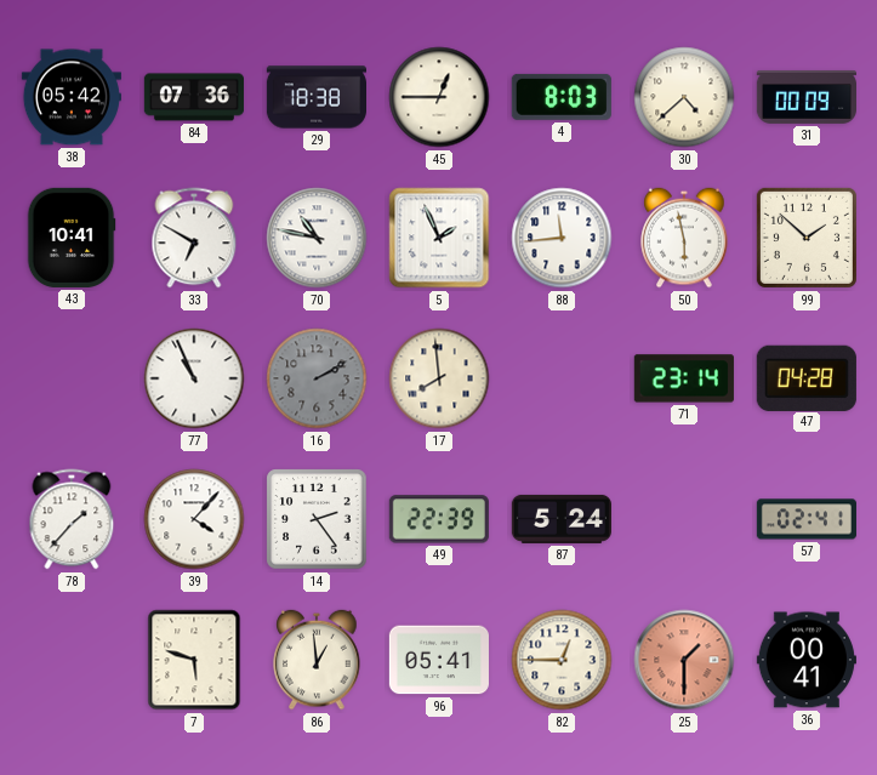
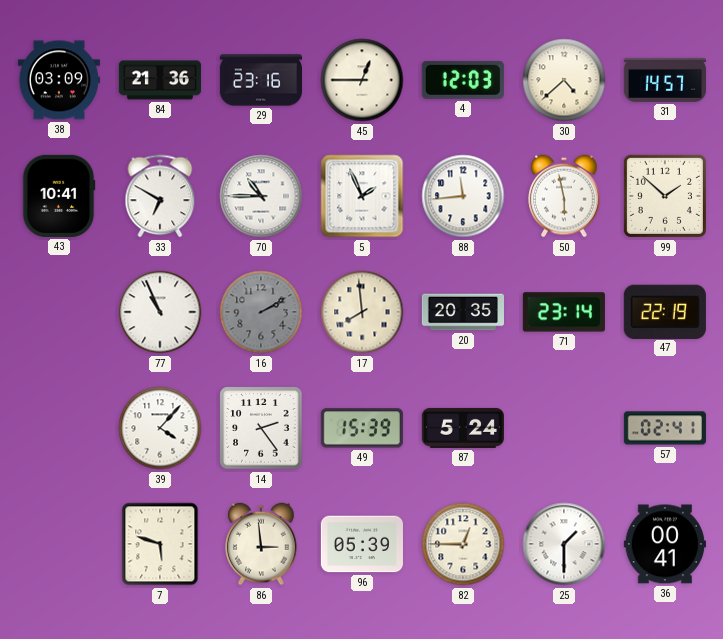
38: 05:42 -> 03:09 (59, 80)
84: 07:36 -> 21:36 (159, 80)
29: 18:38 -> 23:16 (260, 80)
4: 8:03 -> 12:03 (463, 80)
31: 00:09 -> 14:57 (664, 80)
70: 10:47 -> 10:45 (261, 196)
20: none -> 20:35 (462, 312)
47: 04:28 -> 22:19 (665, 311)
78: 1:37 -> none (72, 519)
49: 22:39 -> 15:39 (362, 428)
86: 12:59 -> 2:59 (261, 544)
96: 05:41 -> 05:39 (362, 544)
25 dial: salmon -> white (564, 544)
